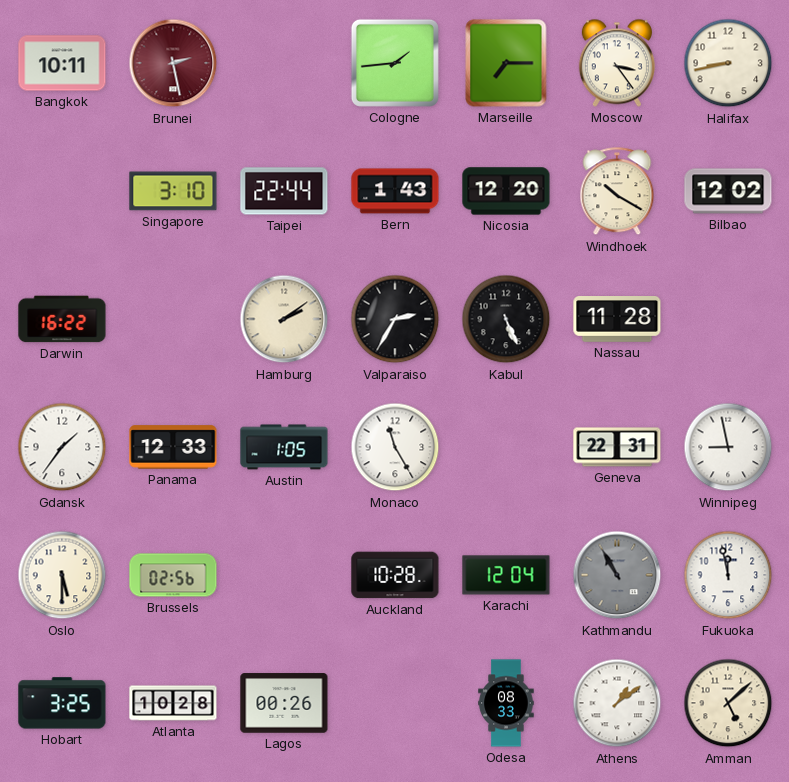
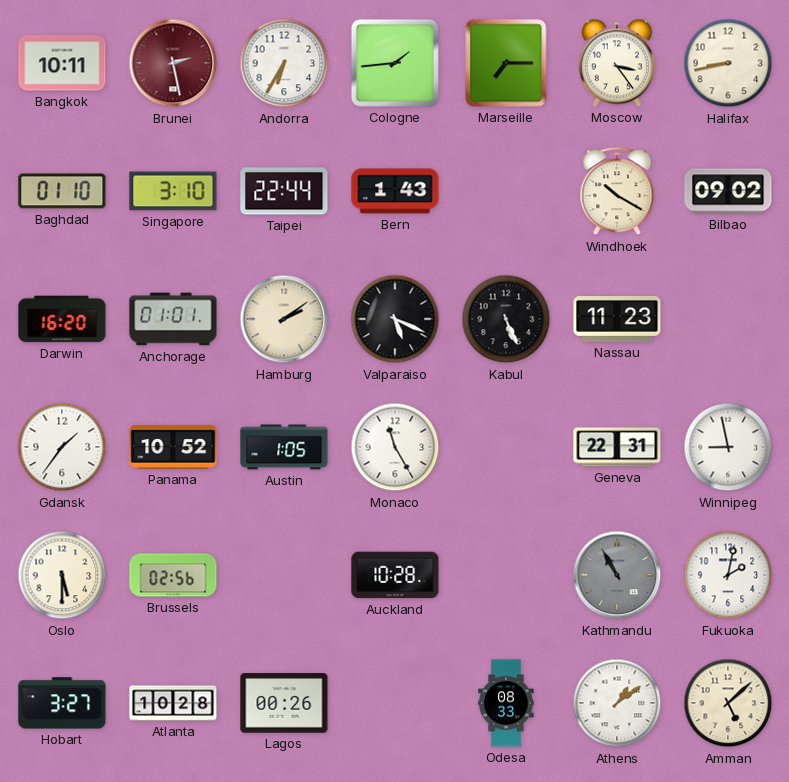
Andorra: none -> 6:35 (284, 63)
Baghdad: none -> 01:10 (62, 191)
Nicosia: 12:20 -> none (506, 191)
Bilbao: 12:02 -> 09:02 (728, 191)
Darwin: 16:22 -> 16:20 (62, 319)
Anchorage: none -> 01:01 (173, 319)
Valparaiso: 2:35 -> 5:19 (395, 319)
Nassau: 11:28 -> 11:23 (617, 320)
Panama: 12:33 -> 10:52 (173, 447)
Karachi: 12:04 -> none (506, 575)
Fukuoka: 11:58 -> 2:02 (728, 575)
Hobart: 3:25 -> 3:27 (62, 703)
